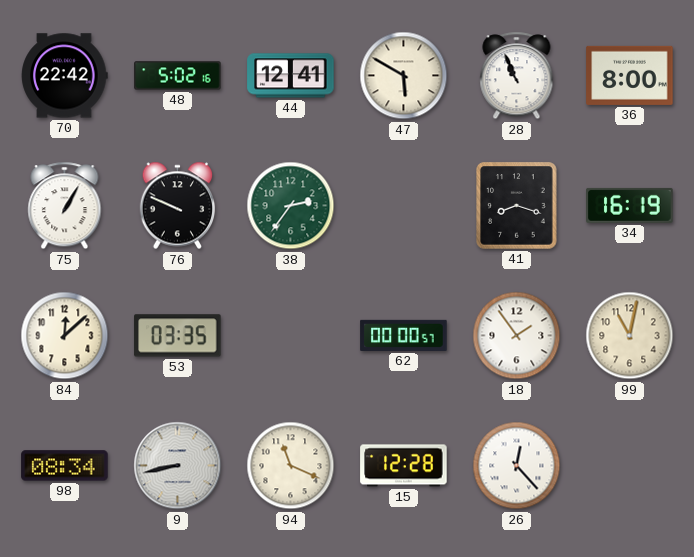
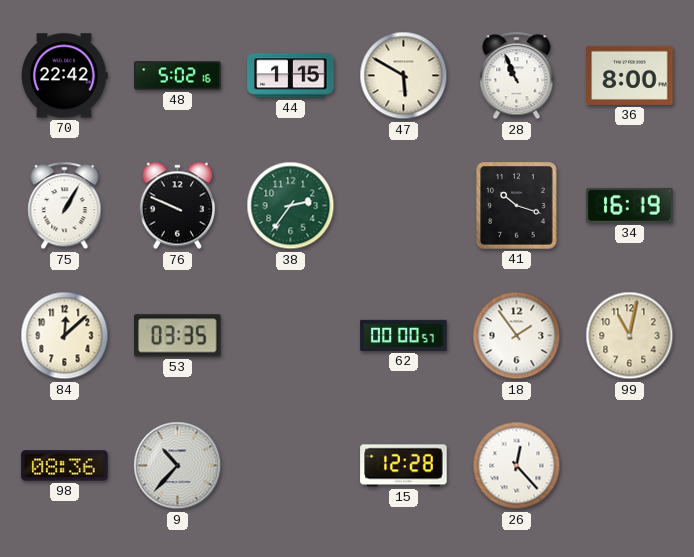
44: 12:41 -> 1:15 (291, 76)
41: 8:18 -> 10:18 (517, 206)
98: 08:34 -> 08:36 (65, 466)
9: 8:43 -> 10:37 (178, 466)
94: 11:19 -> none (291, 466)
